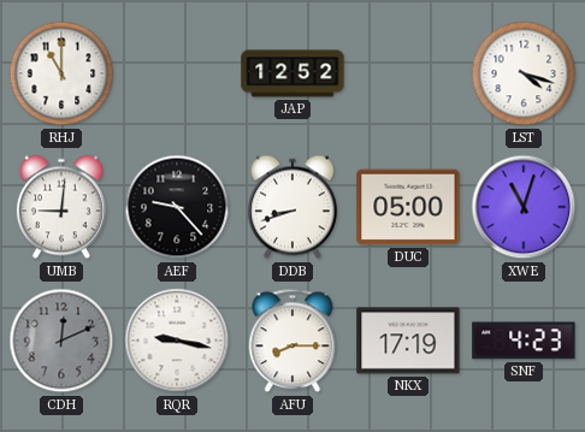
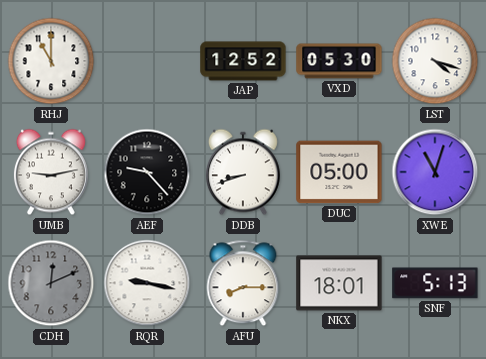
VXD: none -> 05:30 (339, 61)
UMB: 9:01 -> 9:13 (51, 172)
NKX: 17:19 -> 18:01 (339, 283)
SNF: 4:23 -> 5:13 (435, 283)
